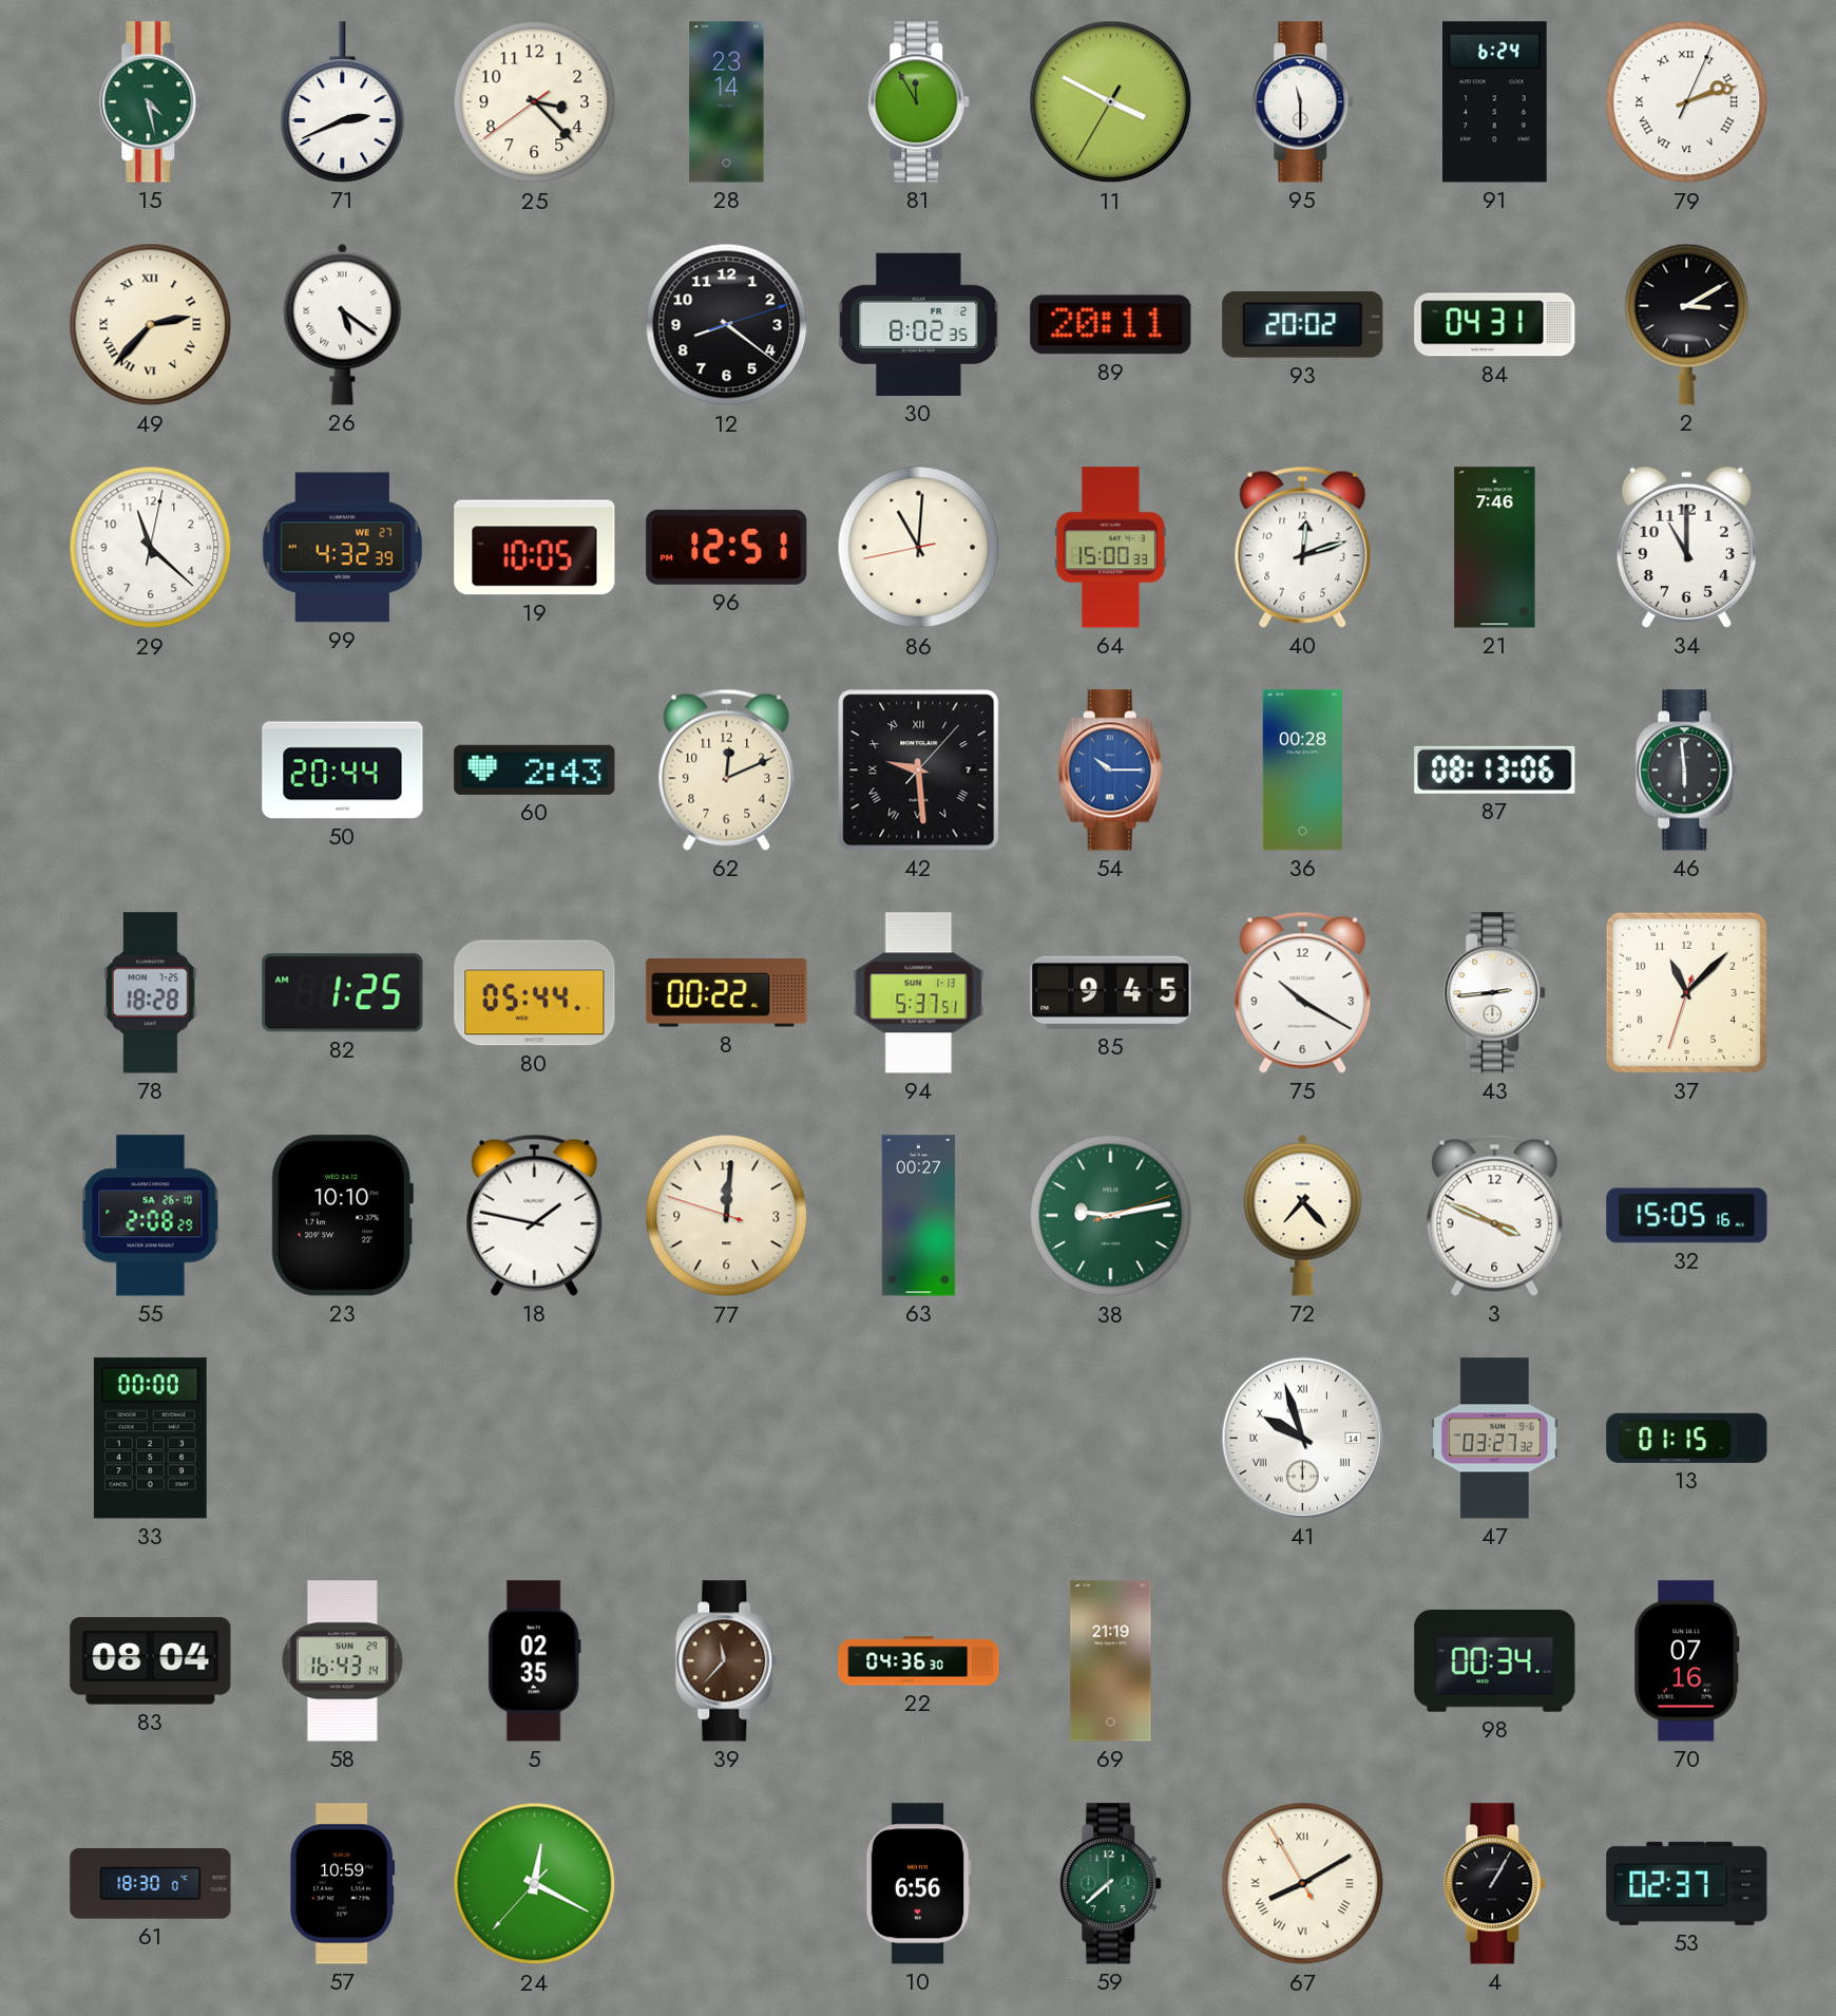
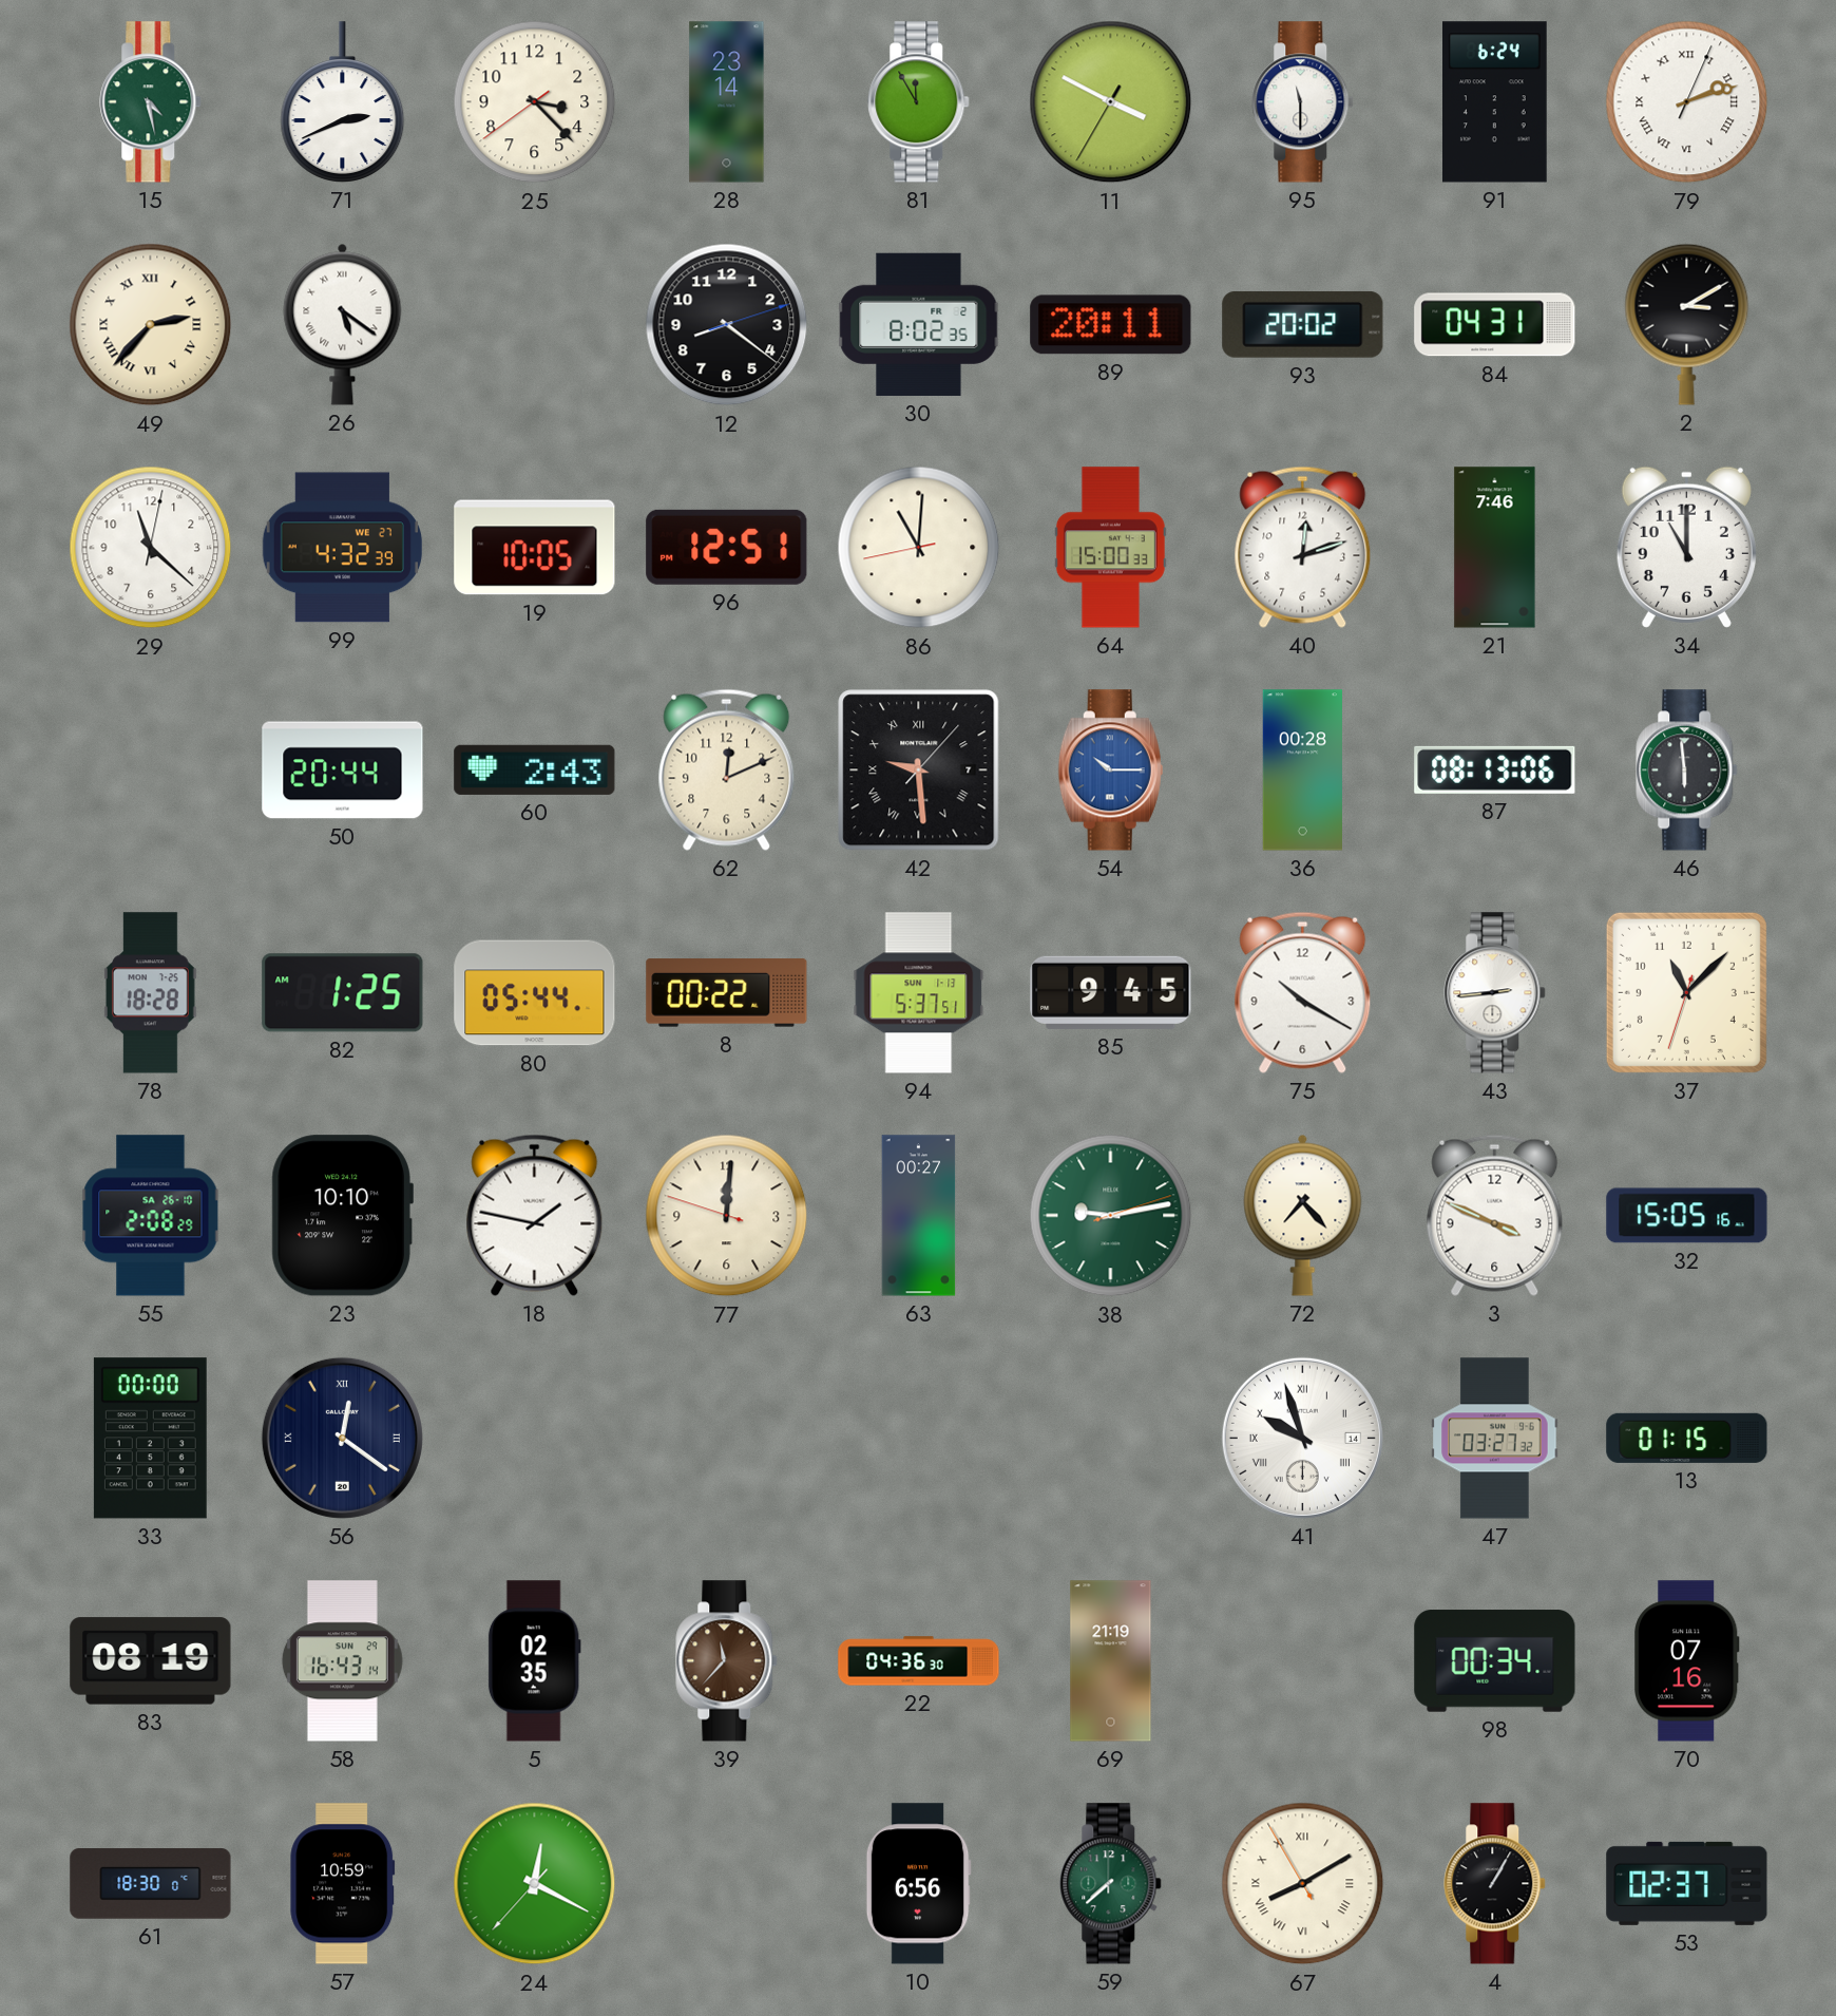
56: none -> 12:21 (342, 1438)
83: 08:04 -> 08:19 (151, 1661)
